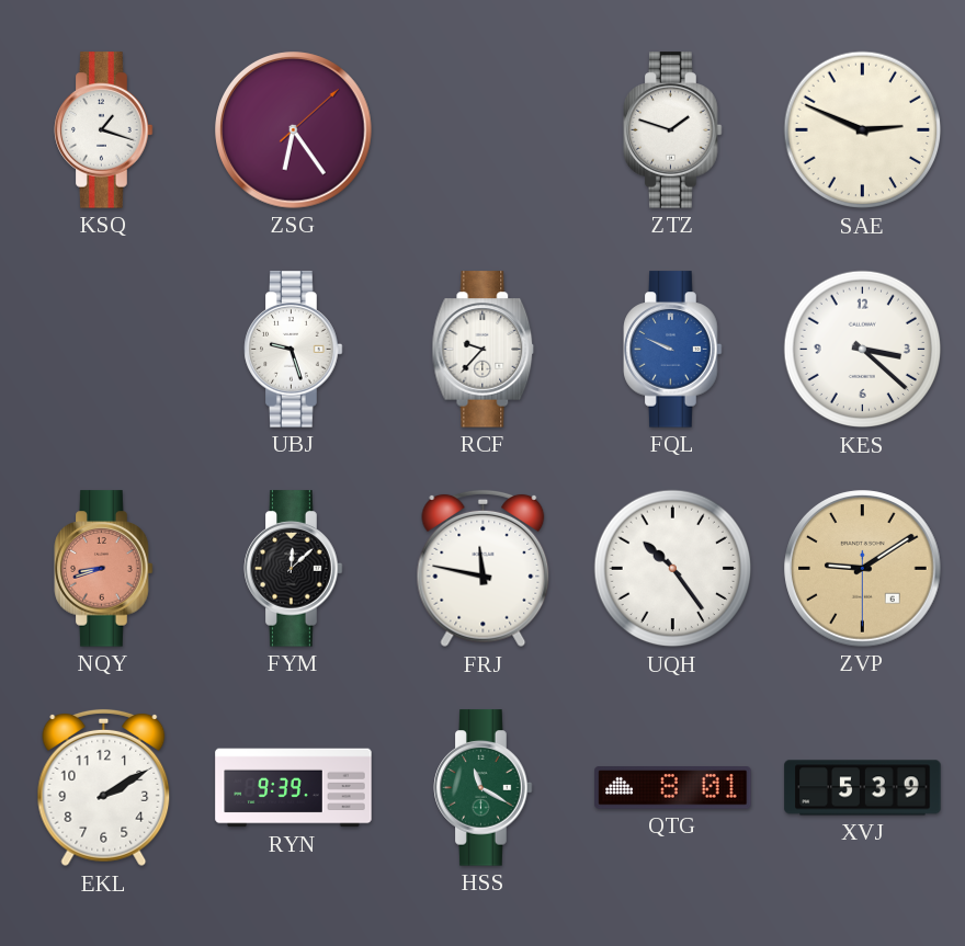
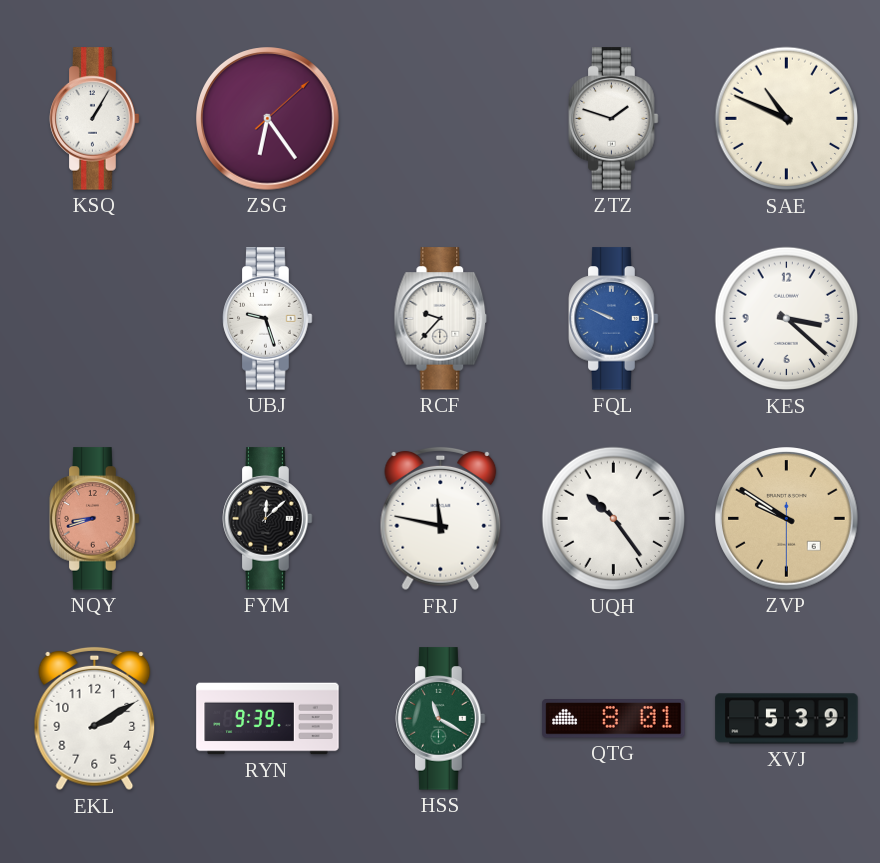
KSQ: 1:18 -> 1:05 (95, 119)
SAE: 2:49 -> 10:49 (787, 119)
ZVP: 9:09 -> 9:50 (787, 519)
